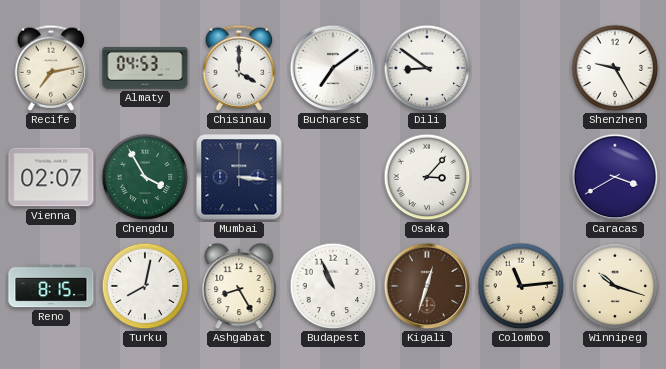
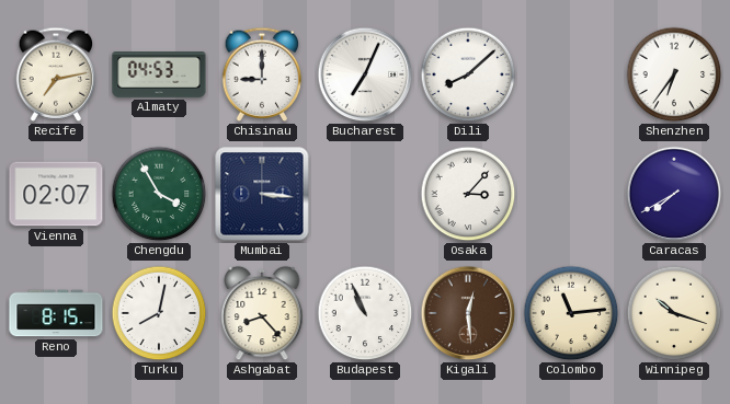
Chisinau: 4:00 -> 9:00 (262, 74)
Bucharest: 7:09 -> 7:04 (365, 74)
Dili: 8:51 -> 8:08 (468, 74)
Shenzhen: 9:25 -> 6:36 (674, 74)
Caracas: 3:40 -> 7:40 (674, 194)
Ashgabat: 8:25 -> 8:23 (262, 313)
Kigali: 12:33 -> 12:29 (468, 313)
